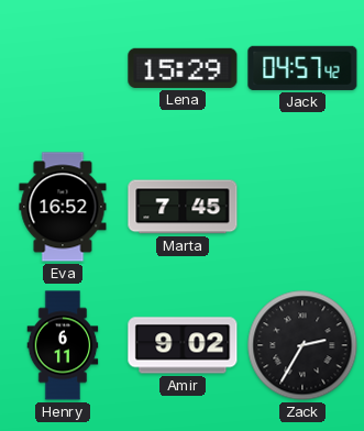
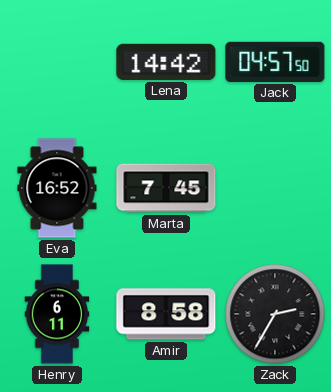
Lena: 15:29 -> 14:42 (166, 62)
Jack: 04:57:42 -> 04:57:50 (275, 62)
Amir: 9:02 -> 8:58 (166, 314)
